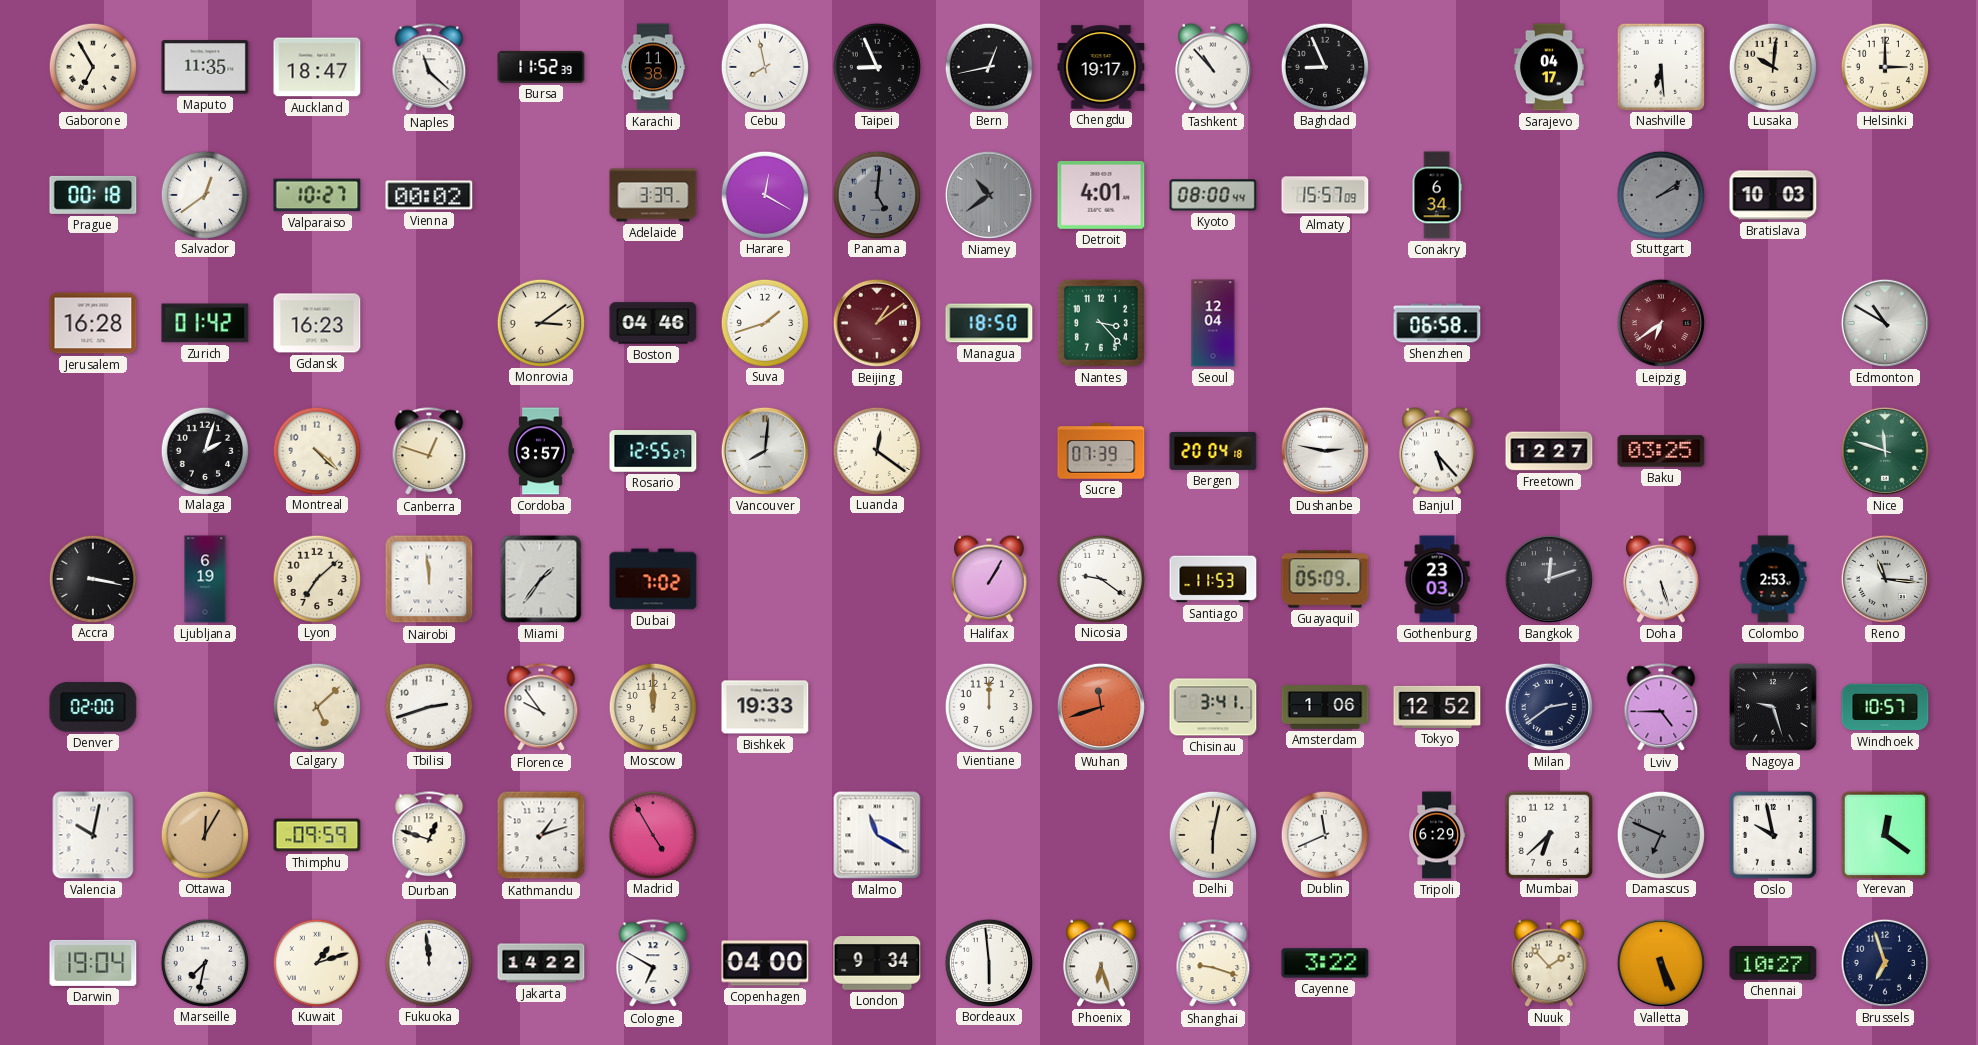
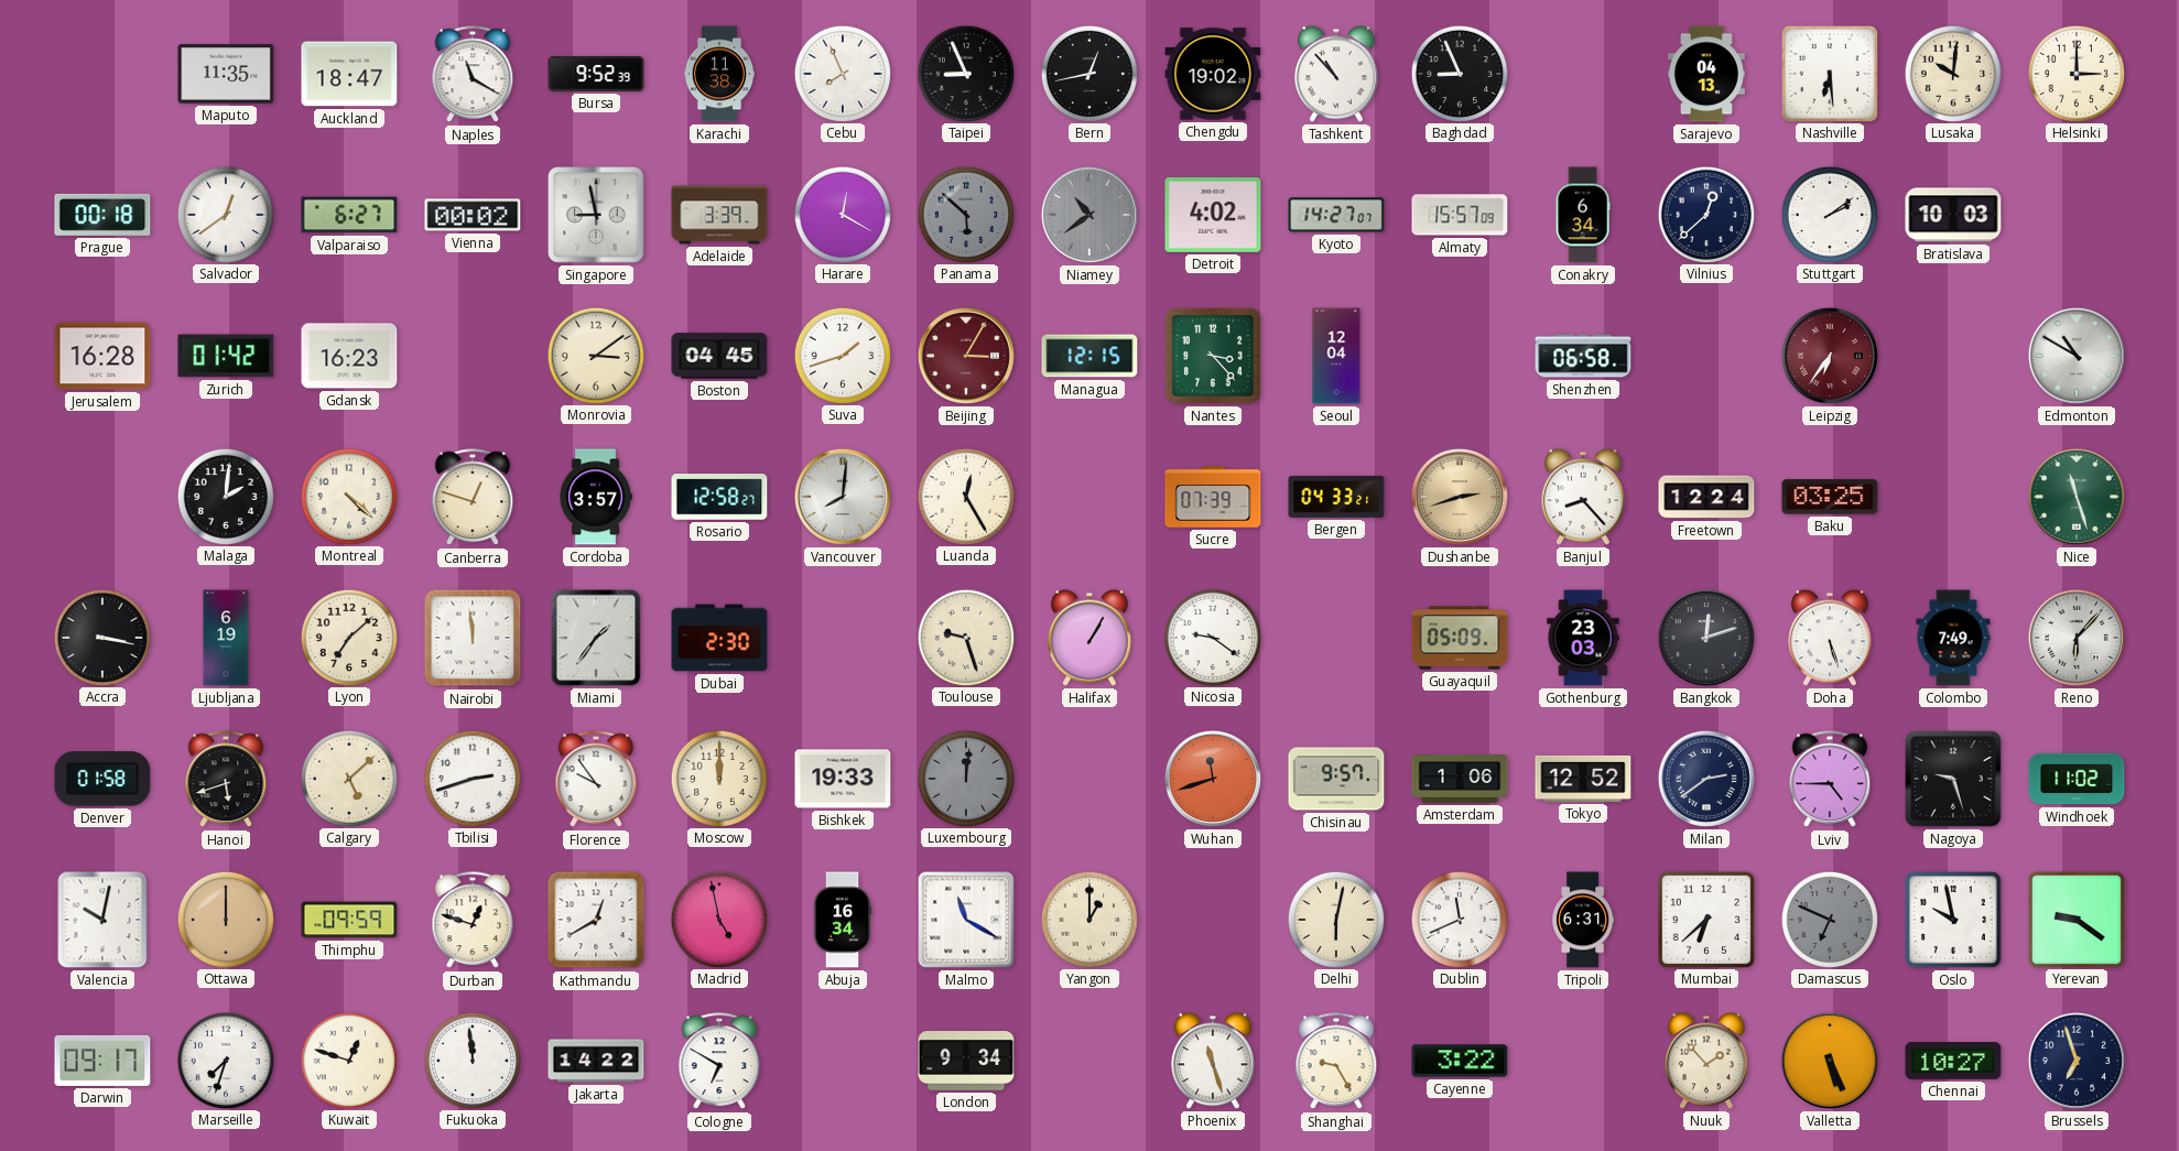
Gaborone: 6:55 -> none (92, 66)
Naples: 11:22 -> 11:20 (473, 75)
Bursa: 11:52 -> 9:52 (596, 74)
Cebu: 7:58 -> 7:56 (842, 73)
Chengdu: 19:17 -> 19:02 (1213, 74)
Sarajevo: 04:17 -> 04:13 (1706, 74)
Valparaiso: 10:27 -> 6:27 (349, 215)
Singapore: none -> 8:58 (596, 215)
Panama: 5:01 -> 5:52 (965, 214)
Detroit: 4:01 -> 4:02 (1213, 215)
Kyoto: 08:00 -> 14:27 (1336, 215)
Vilnius: none -> 12:38 (1705, 214)
Stuttgart dial: grey -> white (1829, 214)
Boston: 04:46 -> 04:45 (719, 356)
Beijing: 1:09 -> 3:05 (966, 356)
Managua: 18:50 -> 12:15 (1089, 356)
Leipzig: 6:39 -> 6:36 (1830, 356)
Malaga: 2:03 -> 2:01 (225, 496)
Rosario: 12:55 -> 12:58 (719, 497)
Luanda: 12:21 -> 12:25 (965, 496)
Bergen: 20:04 -> 04:33 (1336, 497)
Dushanbe: 2:47 -> 2:42 (1460, 497)
Dushanbe dial: white -> champagne (1460, 497)
Banjul: 5:23 -> 8:23 (1584, 497)
Freetown: 12:27 -> 12:24 (1706, 497)
Nice: 11:48 -> 11:27 (2077, 497)
Dubai: 7:02 -> 2:30 (719, 638)
Toulouse: none -> 9:27 (965, 637)
Santiago: 11:53 -> none (1213, 579)
Colombo: 2:53 -> 7:49 (1953, 638)
Reno: 11:16 -> 6:07 (2077, 638)
Denver: 02:00 -> 01:58 (102, 779)
Hanoi: none -> 5:42 (226, 780)
Luxembourg: none -> 12:01 (965, 778)
Vientiane: 12:00 -> none (988, 706)
Chisinau: 3:41 -> 9:57 (1336, 779)
Windhoek: 10:57 -> 11:02 (2077, 779)
Ottawa: 12:05 -> 12:00 (225, 919)
Kathmandu: 1:12 -> 12:40 (596, 920)
Madrid: 4:55 -> 4:58 (718, 919)
Abuja: none -> 16:34 (843, 920)
Yangon: none -> 1:00 (1088, 919)
Tripoli: 6:29 -> 6:31 (1583, 920)
Yerevan: 12:21 -> 9:21 (2075, 919)
Darwin: 19:04 -> 09:17 (102, 1061)
Marseille: 7:32 -> 7:33 (225, 1060)
Kuwait: 1:12 -> 12:48 (348, 1060)
Copenhagen: 04:00 -> none (765, 963)
Bordeaux: 5:59 -> none (988, 962)
Phoenix: 6:27 -> 11:27 (1214, 1061)
Shanghai: 9:18 -> 9:25 (1336, 1062)
